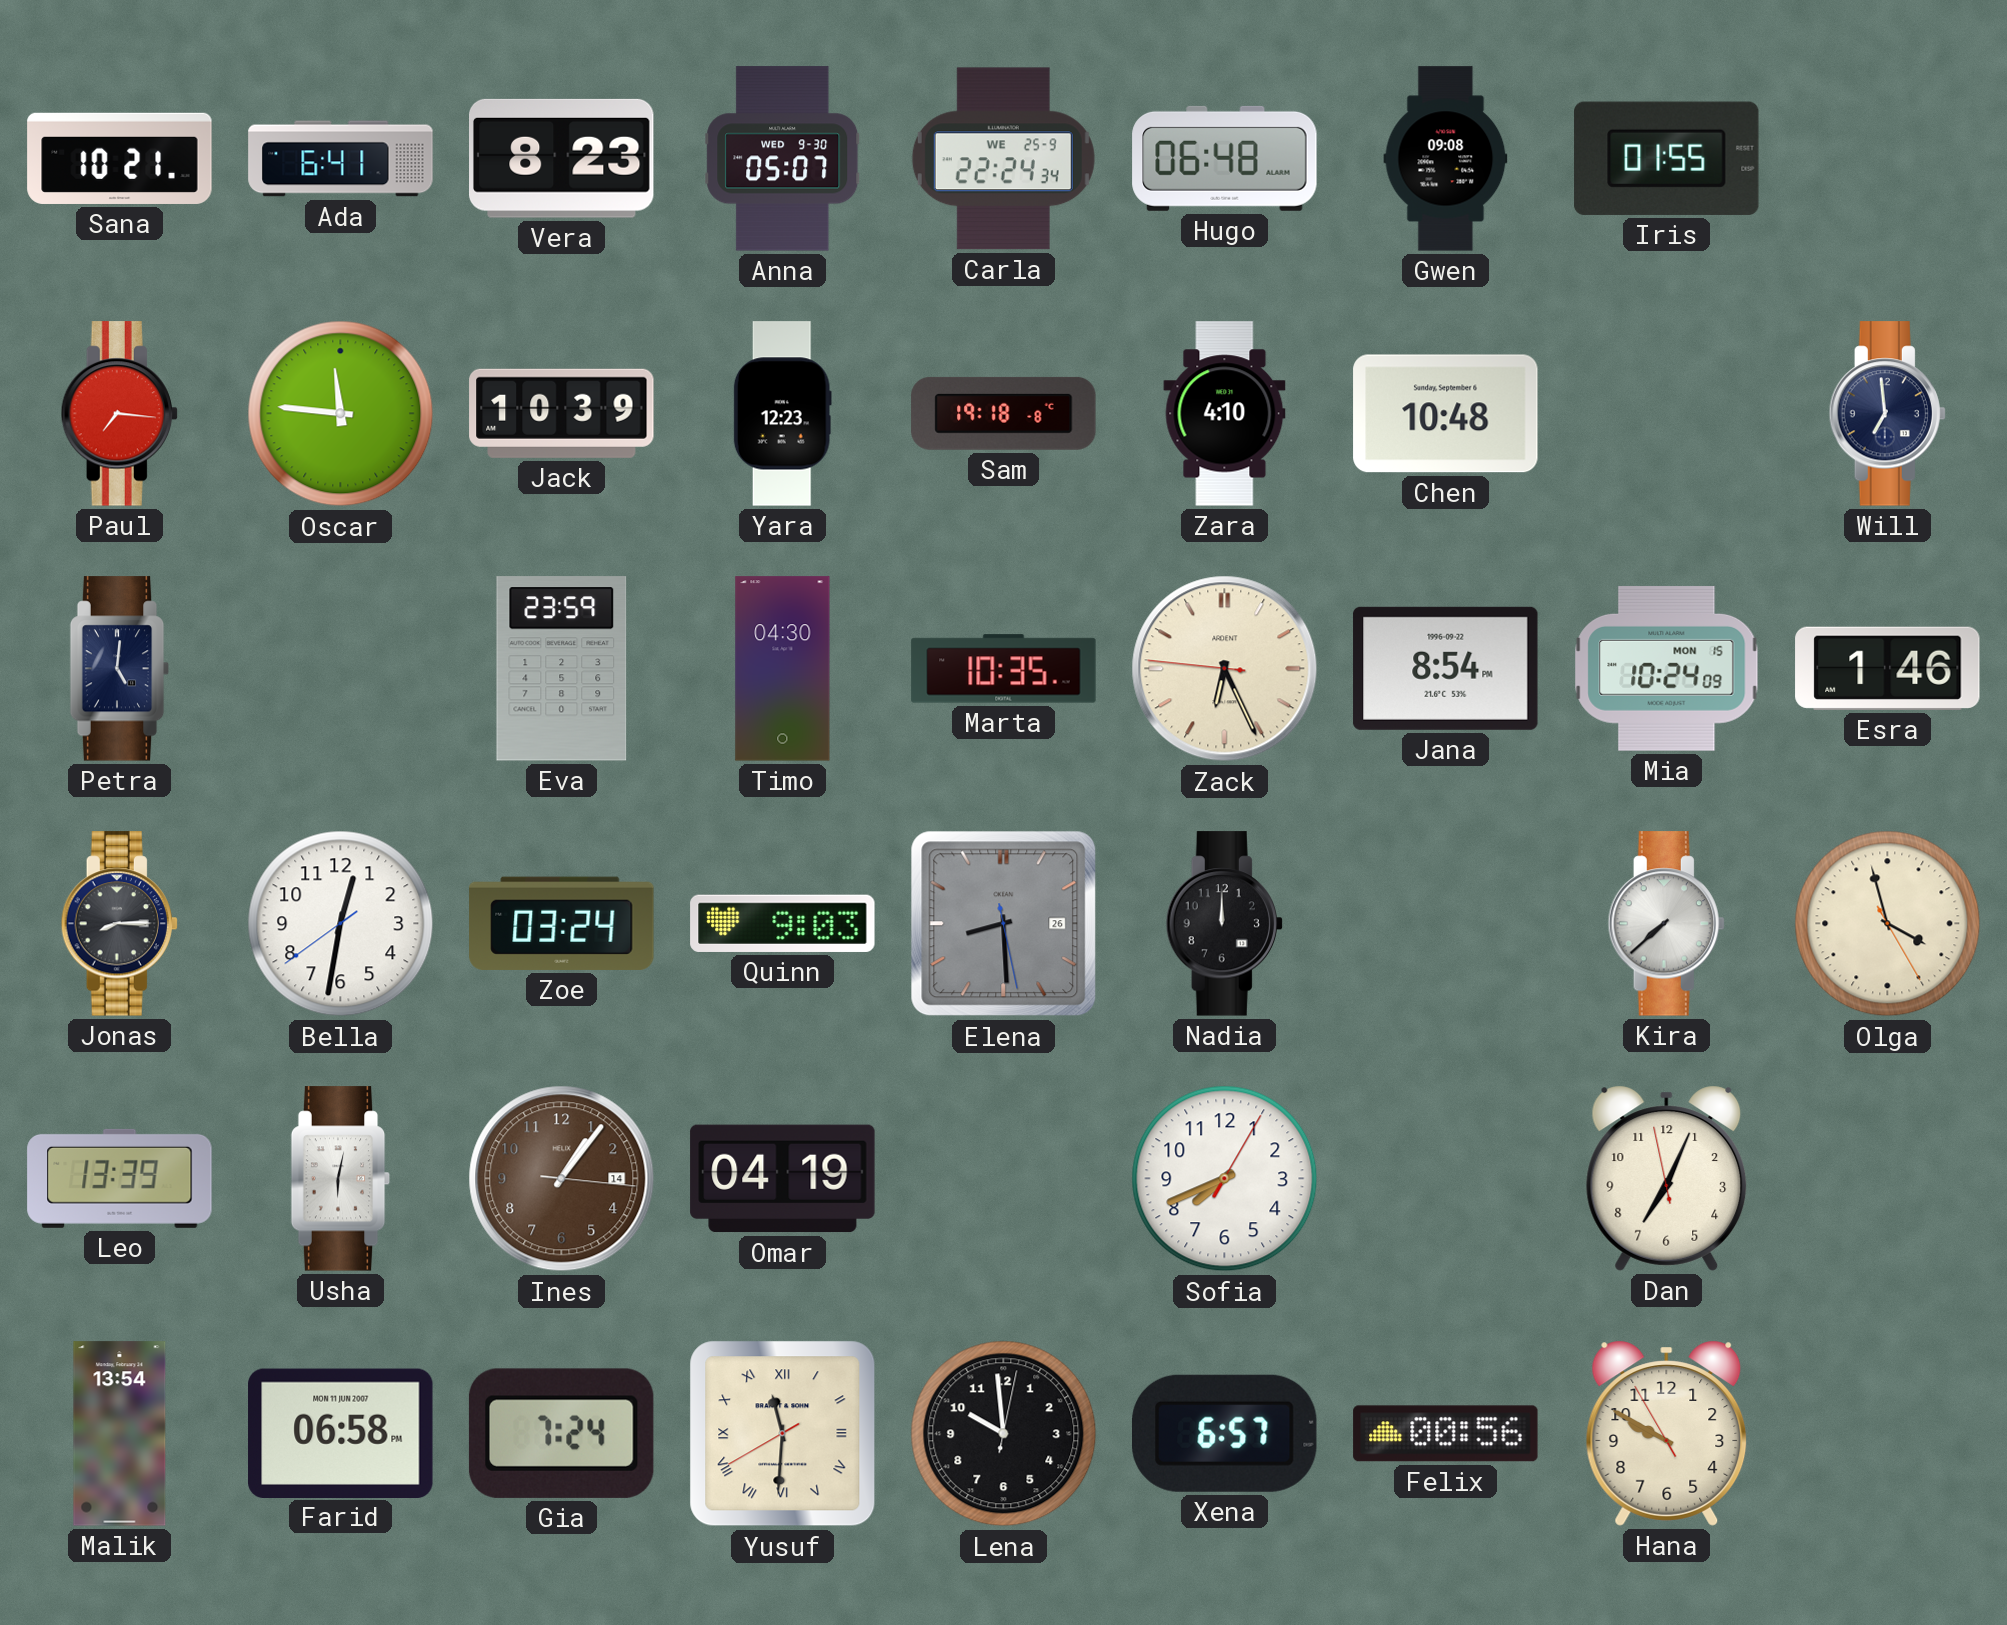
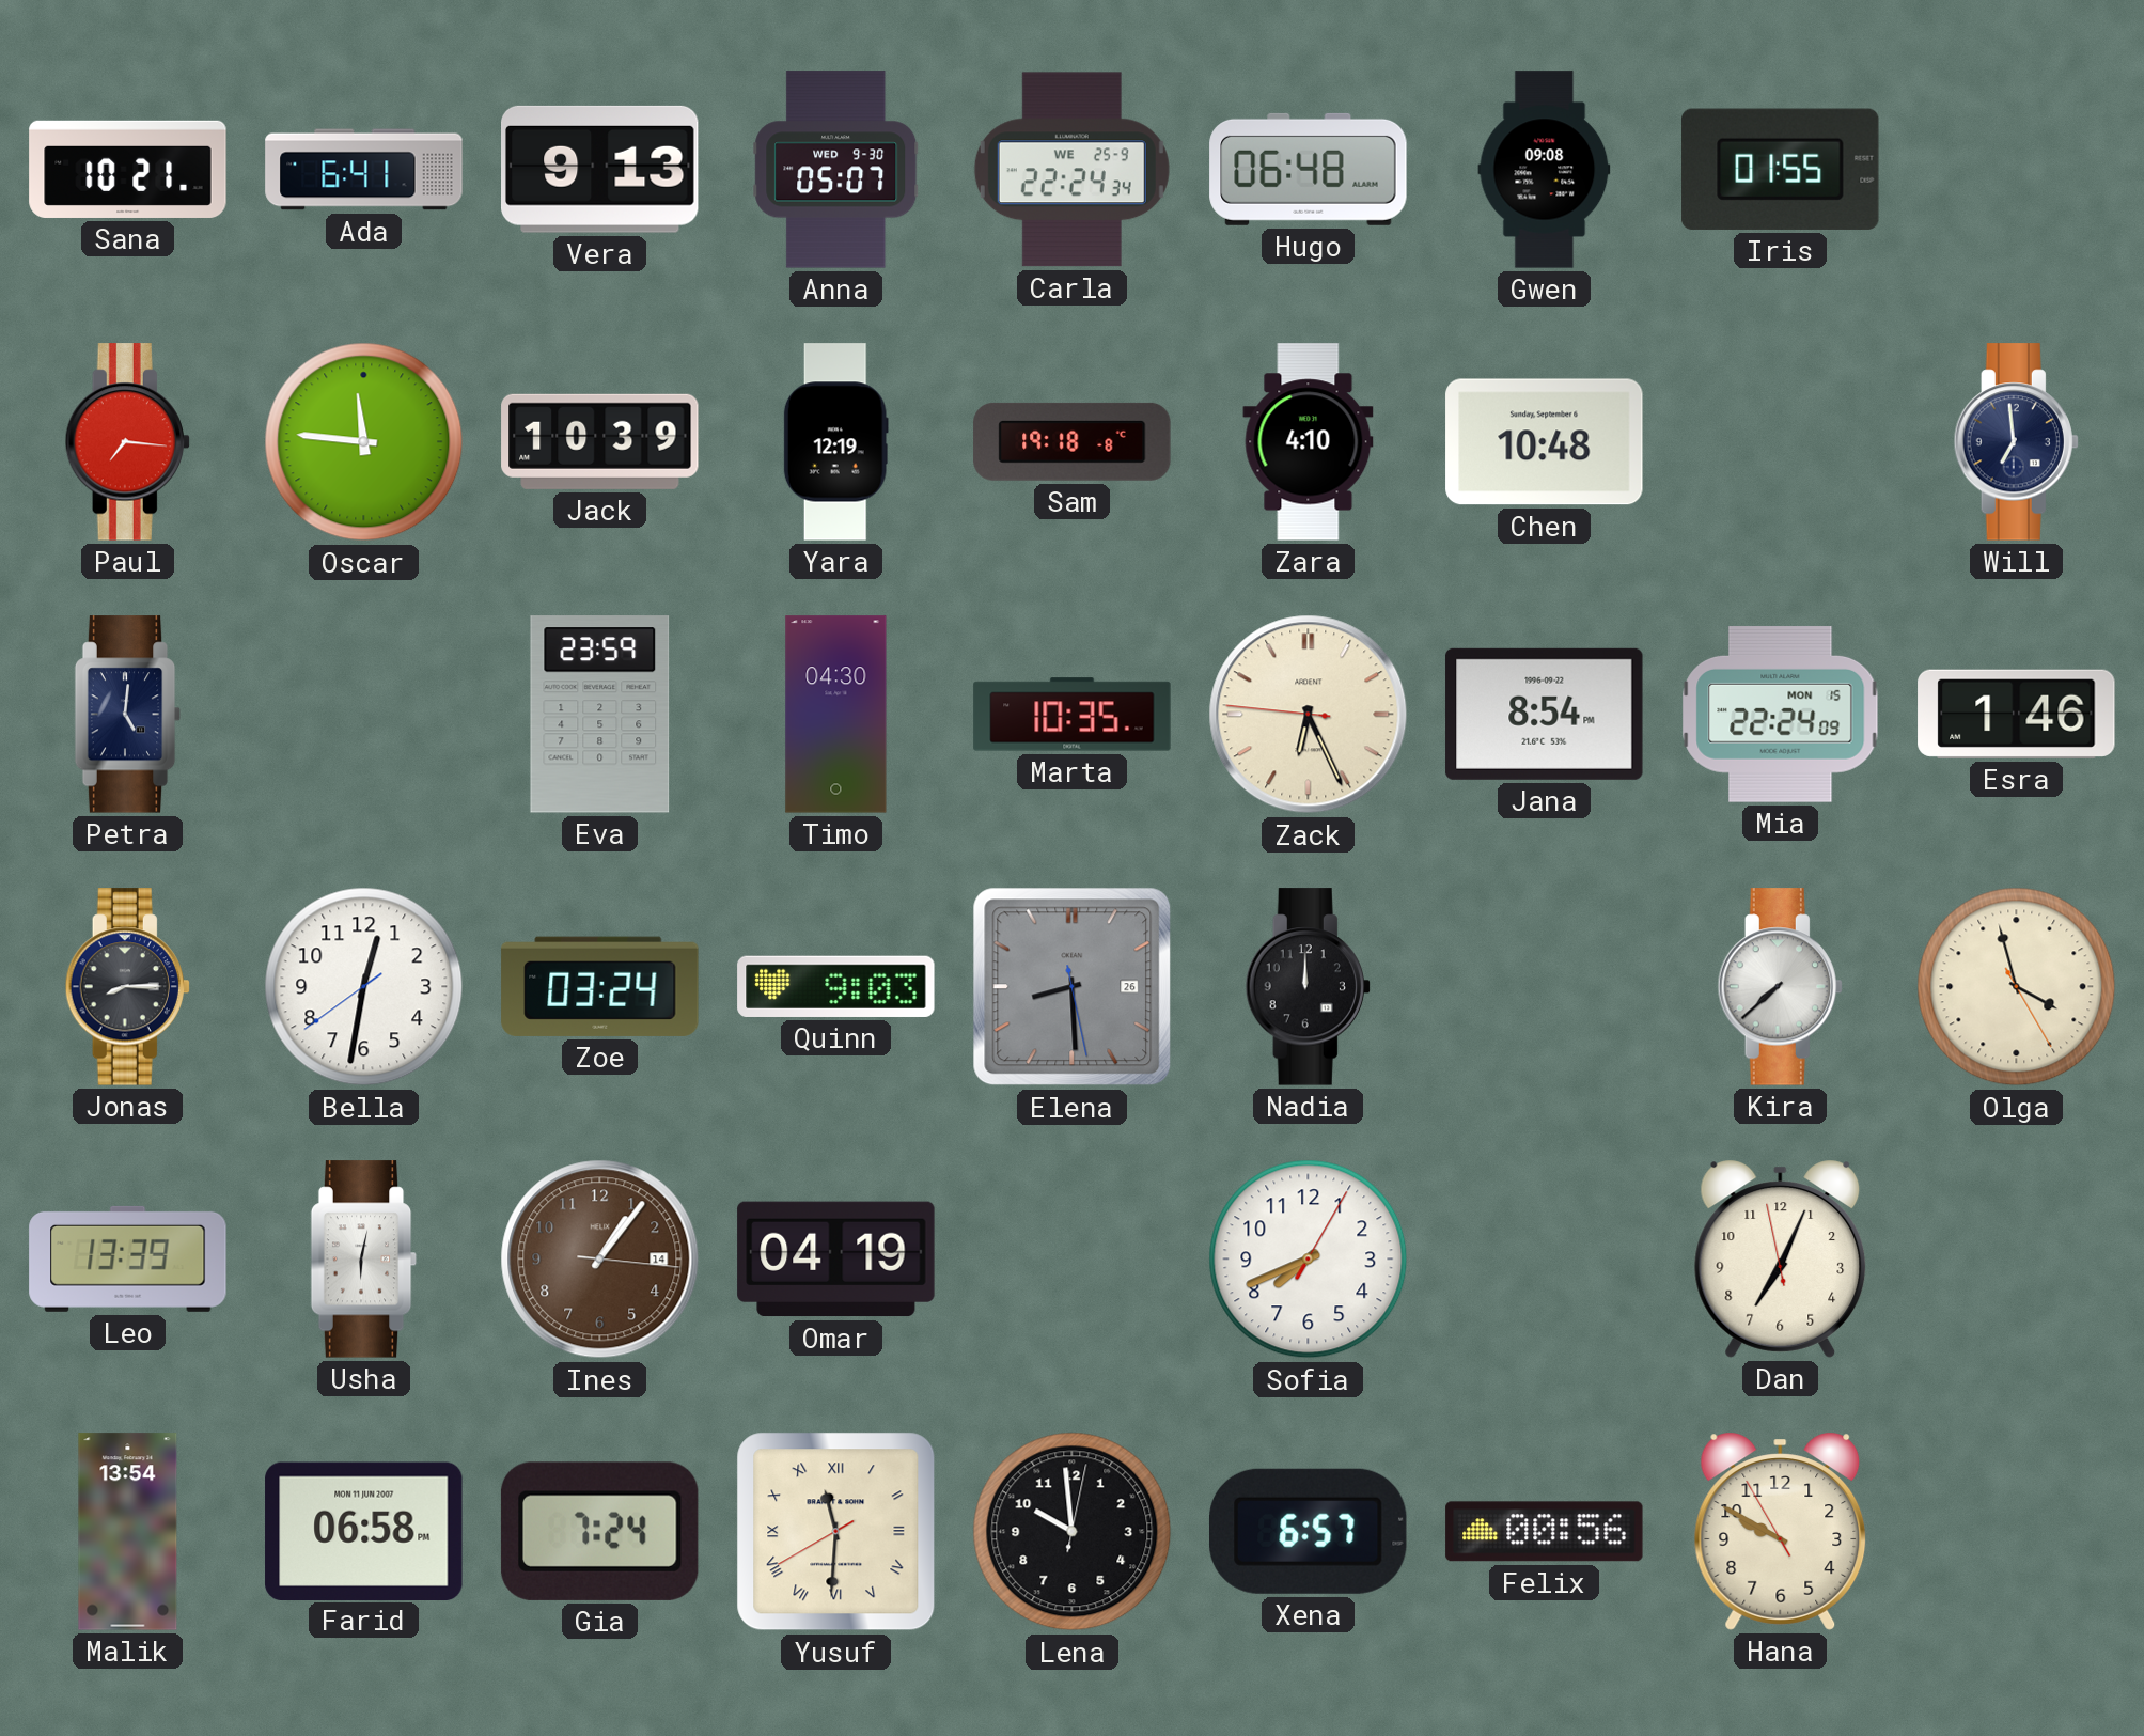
Vera: 8:23 -> 9:13 (600, 169)
Yara: 12:23 -> 12:19 (835, 442)
Mia: 10:24 -> 22:24 (1781, 714)
